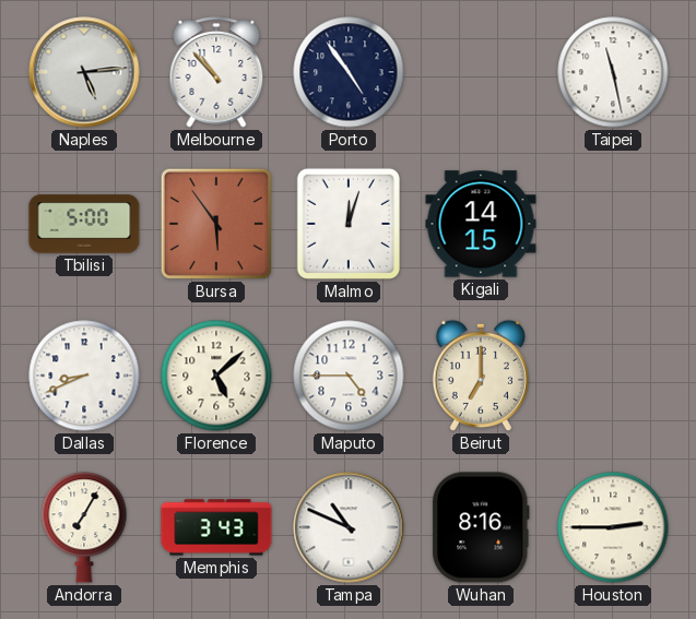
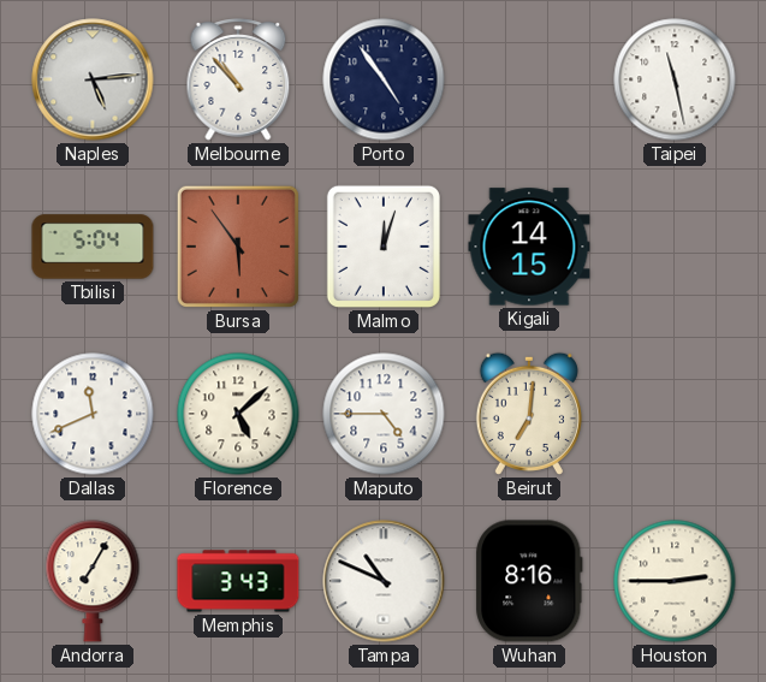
Tbilisi: 5:00 -> 5:04 (93, 247)
Dallas: 8:41 -> 11:41 (93, 414)
Beirut: 7:00 -> 7:01 (529, 414)
